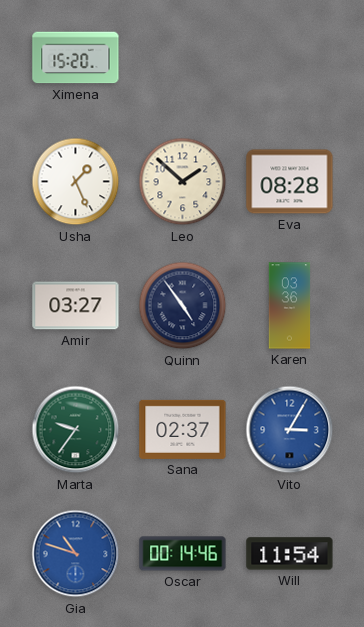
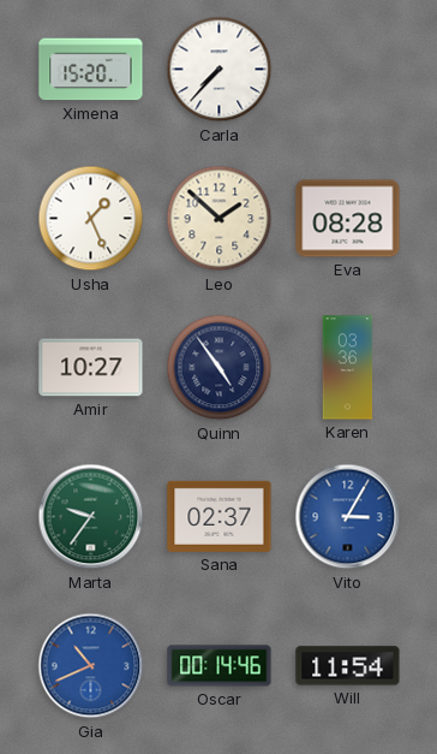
Carla: none -> 7:37 (220, 70)
Amir: 03:27 -> 10:27 (91, 368)
Gia: 10:48 -> 10:41 (91, 666)
